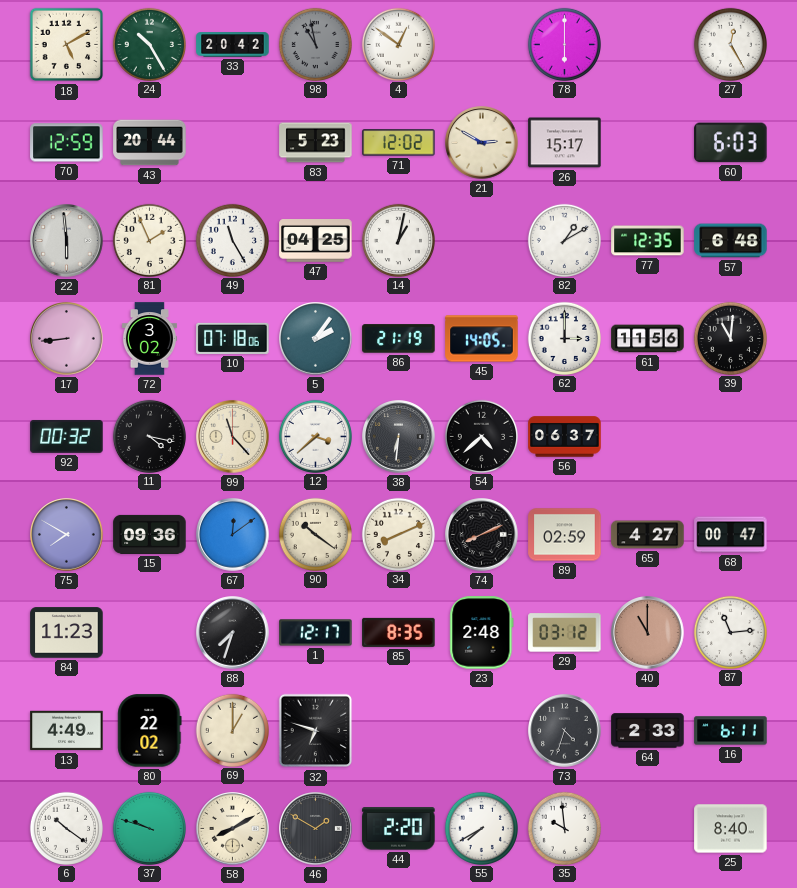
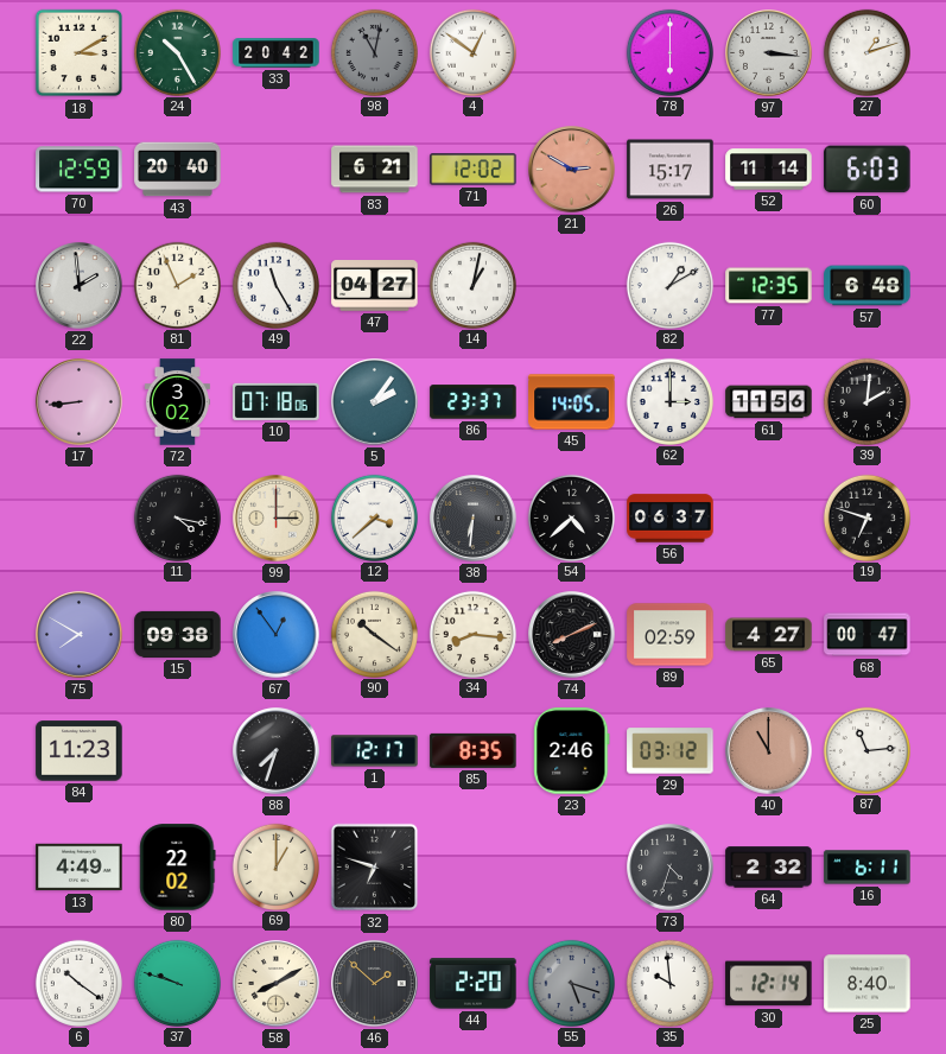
18: 5:10 -> 3:10 (80, 53)
98: 10:58 -> 11:02 (374, 52)
97: none -> 3:16 (769, 53)
27: 12:25 -> 1:12 (866, 52)
43: 20:44 -> 20:40 (178, 170)
83: 5:23 -> 6:21 (375, 170)
21 dial: cream -> salmon (572, 170)
52: none -> 11:14 (769, 170)
22: 5:59 -> 1:59 (80, 286)
47: 04:25 -> 04:27 (375, 286)
86: 21:19 -> 23:37 (474, 402)
39: 11:01 -> 2:01 (866, 401)
92: 00:32 -> none (67, 436)
99: 11:23 -> 3:00 (277, 519)
19: none -> 6:48 (866, 518)
15: 09:36 -> 09:38 (178, 634)
67: 12:09 -> 12:54 (277, 635)
34: 8:11 -> 8:16 (472, 634)
23: 2:48 -> 2:46 (572, 751)
64: 2:33 -> 2:32 (769, 868)
46: 1:50 -> 1:52 (375, 984)
55: 7:40 -> 5:18 (571, 983)
55 dial: white -> grey (571, 983)
30: none -> 12:14 (769, 984)
